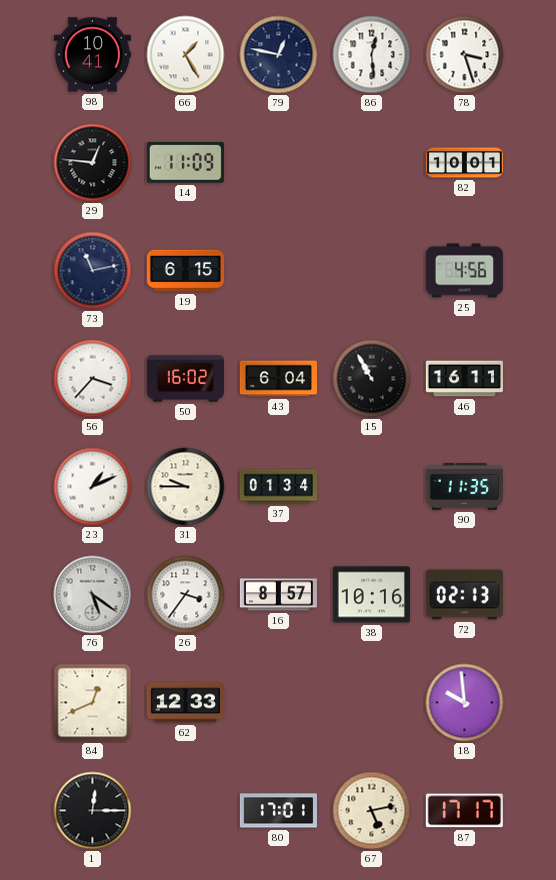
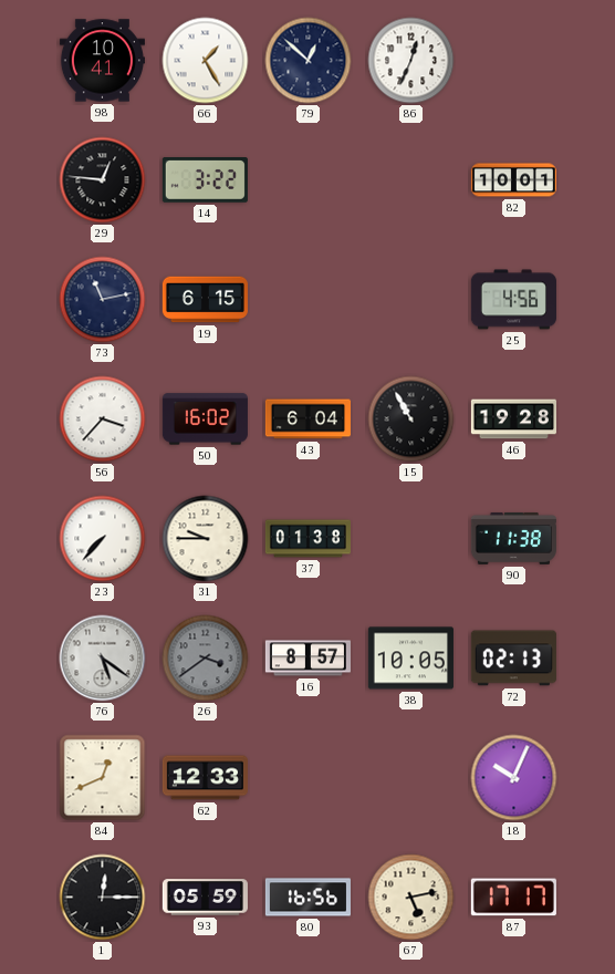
79: 12:47 -> 12:52 (309, 61)
86: 12:29 -> 12:34 (411, 61)
78: 3:27 -> none (465, 55)
14: 11:09 -> 3:22 (205, 180)
46: 16:11 -> 19:28 (513, 419)
23: 1:11 -> 7:37 (103, 539)
37: 01:34 -> 01:38 (307, 539)
90: 11:35 -> 11:38 (513, 538)
26: 3:36 -> 3:39 (206, 659)
26 dial: white -> grey (206, 659)
38: 10:16 -> 10:05 (410, 659)
18: 9:59 -> 10:04 (514, 778)
93: none -> 05:59 (205, 898)
80: 17:01 -> 16:56 (307, 898)
